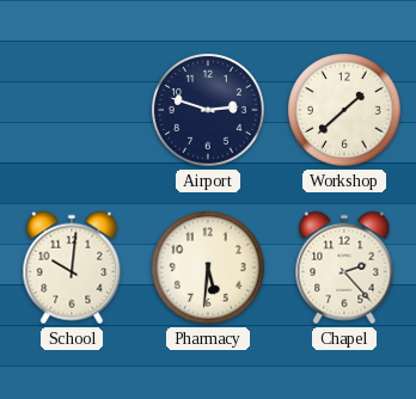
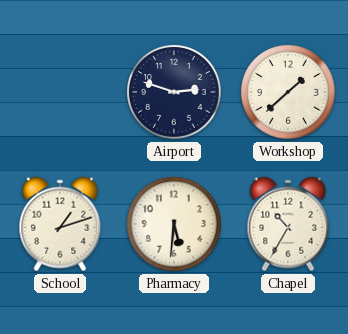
School: 10:01 -> 1:12 (60, 224)
Chapel: 2:23 -> 10:35 (288, 224)
